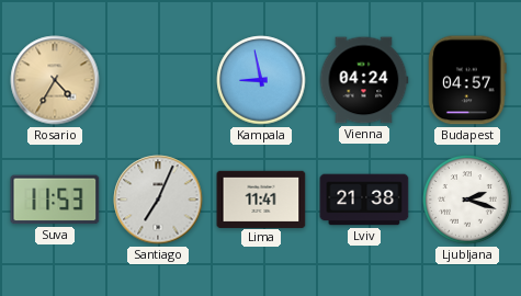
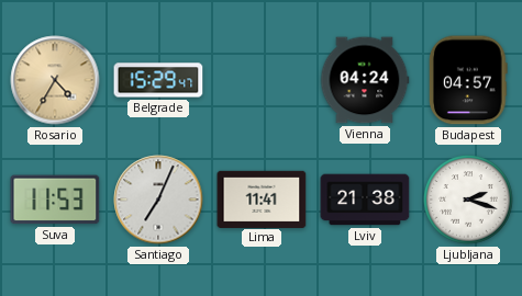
Belgrade: none -> 15:29 (158, 80)
Kampala: 8:58 -> none (261, 80)
